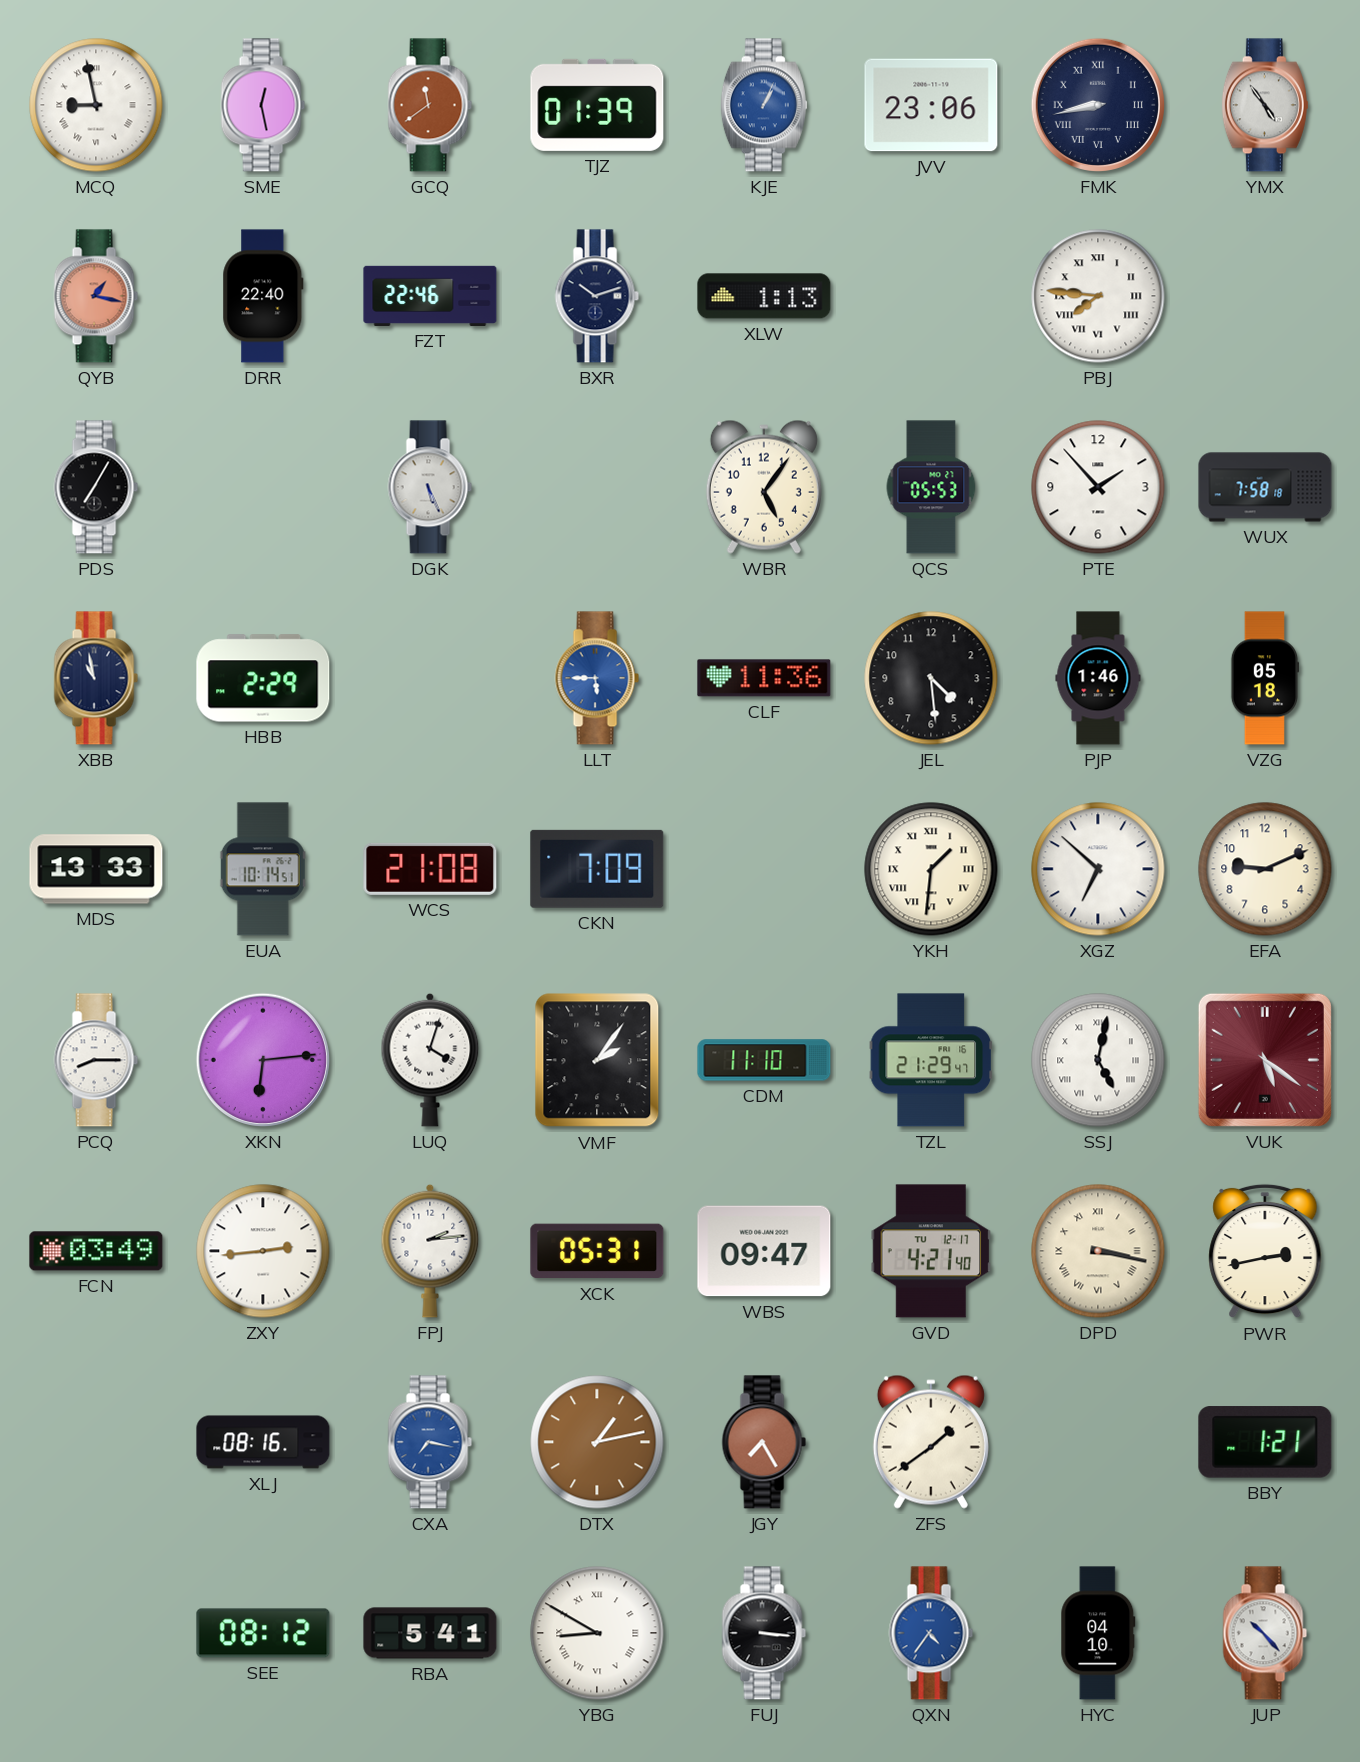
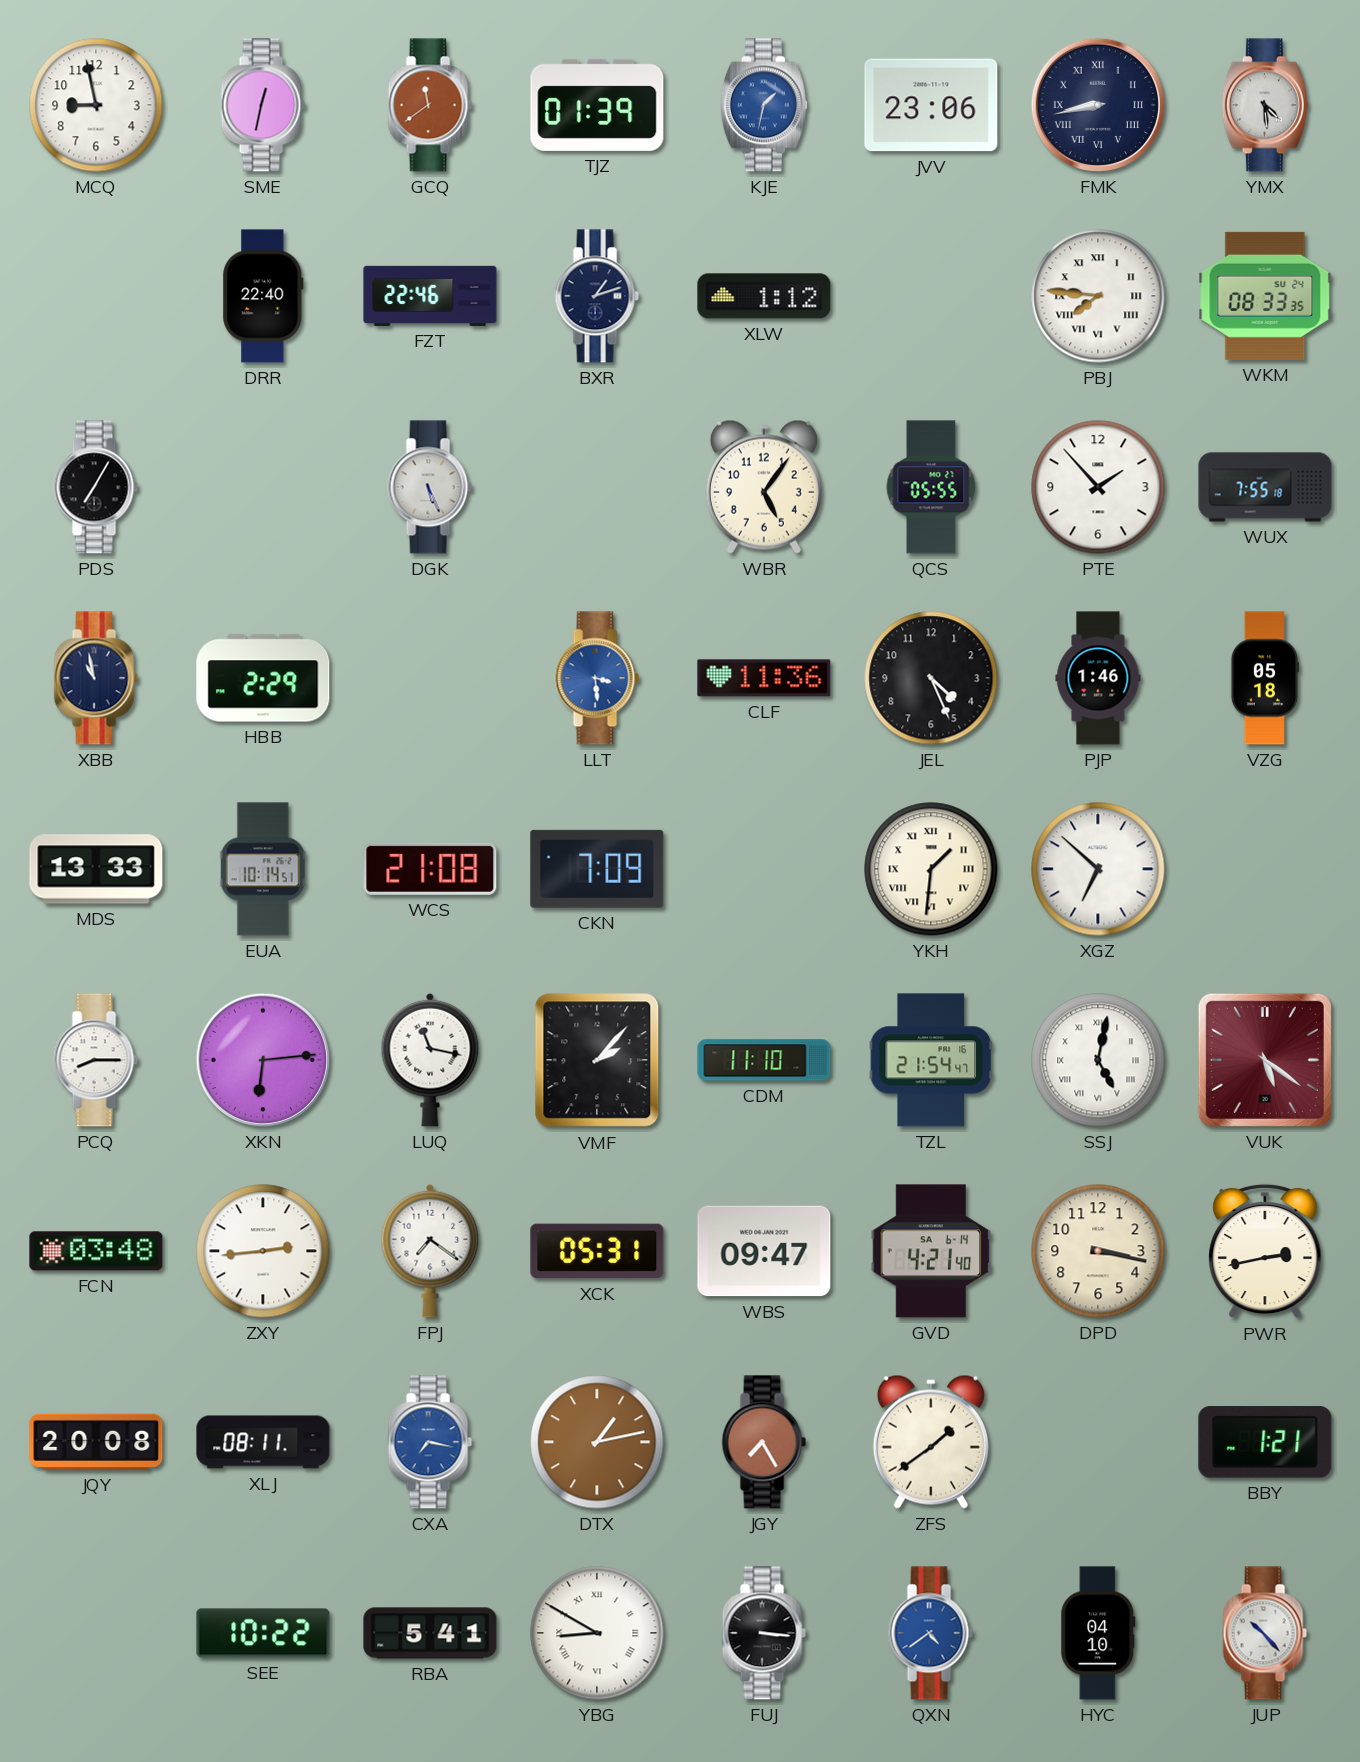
MCQ numerals: Roman -> Arabic (96, 105)
SME: 12:28 -> 12:32 (263, 105)
KJE: 1:04 -> 1:32 (764, 105)
YMX: 4:54 -> 4:29 (1265, 105)
QYB: 1:17 -> none (96, 296)
BXR: 10:12 -> 1:12 (597, 296)
XLW: 1:13 -> 1:12 (764, 296)
WKM: none -> 08:33 (1265, 296)
QCS: 05:53 -> 05:55 (931, 487)
WUX: 7:58 -> 7:55 (1265, 487)
LLT: 5:45 -> 3:29 (597, 678)
JEL: 4:29 -> 4:26 (931, 678)
EFA: 9:11 -> none (1265, 869)
LUQ: 4:03 -> 11:17 (430, 1060)
VMF: 2:06 -> 2:07 (597, 1060)
TZL: 21:29 -> 21:54 (931, 1060)
FCN: 03:49 -> 03:48 (96, 1251)
FPJ: 2:14 -> 7:21 (430, 1251)
GVD date: TU 12-17 -> SA 6-14 (931, 1251)
DPD numerals: Roman -> Arabic (1098, 1251)
JQY: none -> 20:08 (96, 1442)
XLJ: 08:16 -> 08:11 (263, 1442)
SEE: 08:12 -> 10:22 (263, 1633)
QXN: 4:36 -> 4:39 (931, 1633)
